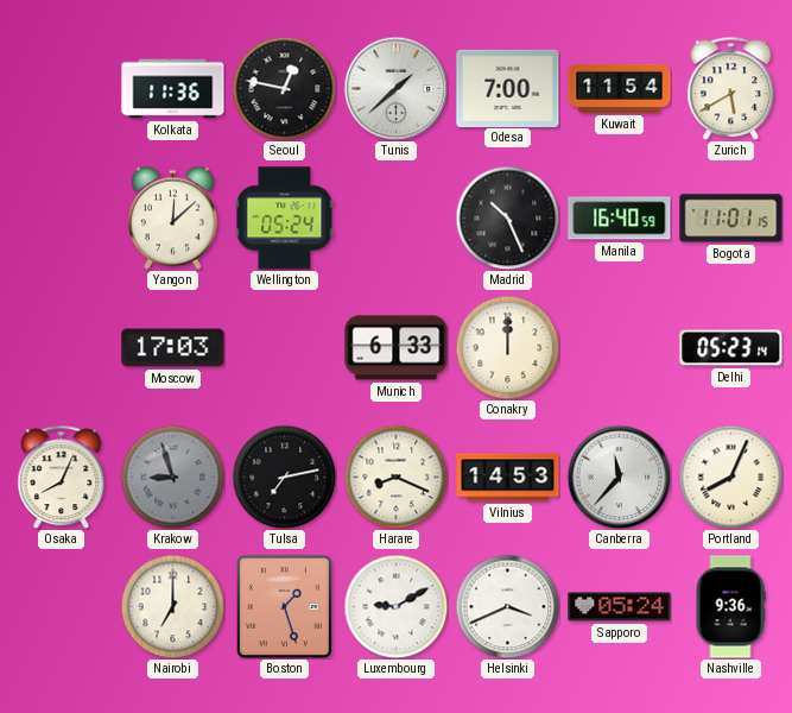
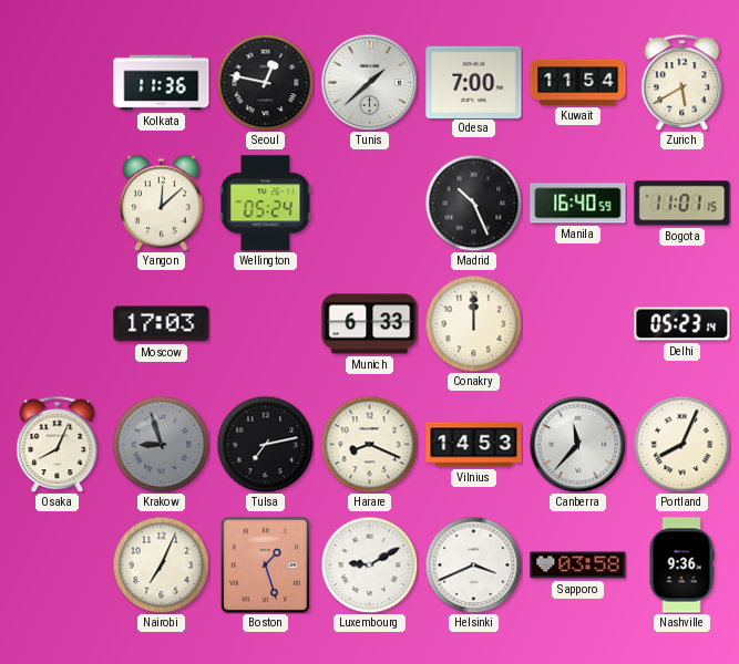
Nairobi: 7:00 -> 7:04 (161, 564)
Sapporo: 05:24 -> 03:58 (578, 566)
